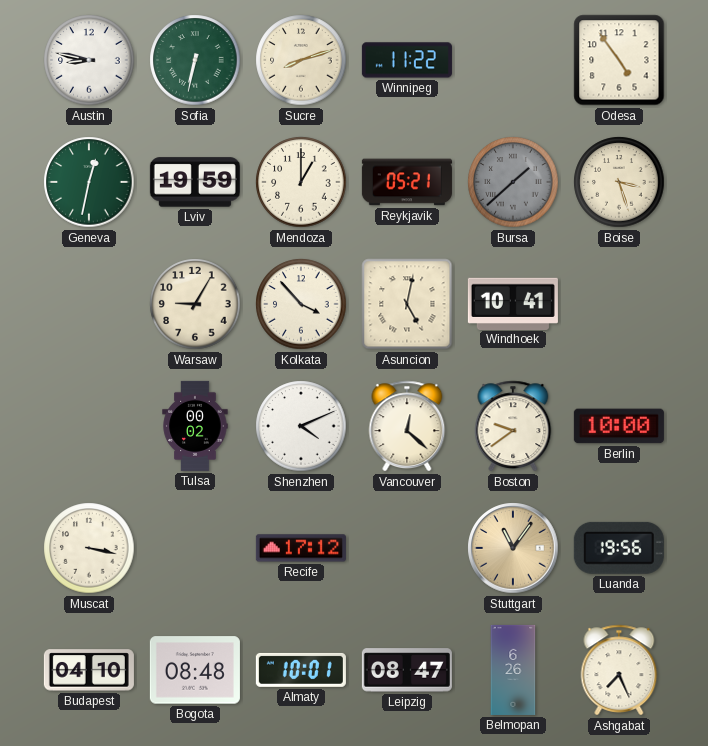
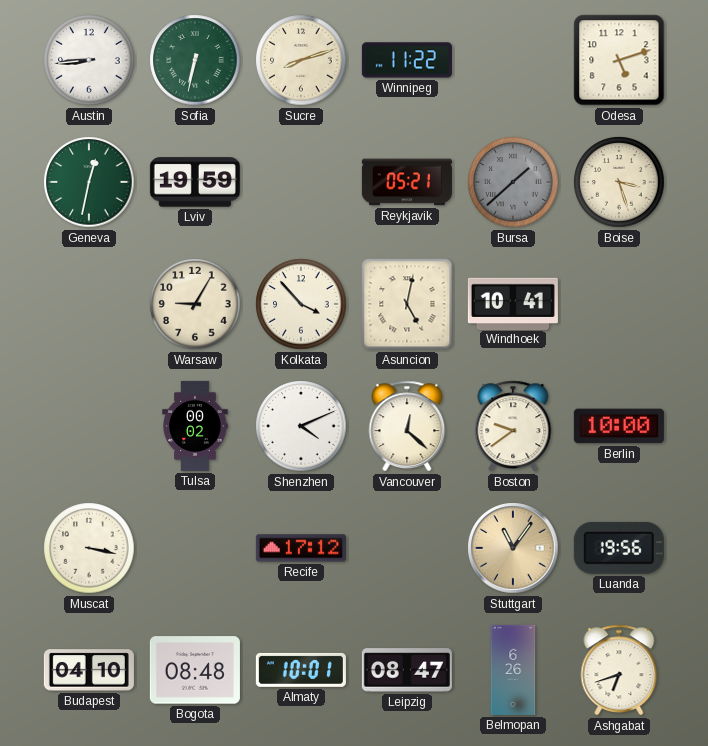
Austin: 8:47 -> 8:44 (89, 60)
Odesa: 4:54 -> 5:12 (619, 60)
Mendoza: 1:00 -> none (301, 182)
Ashgabat: 7:26 -> 6:42 (619, 670)
